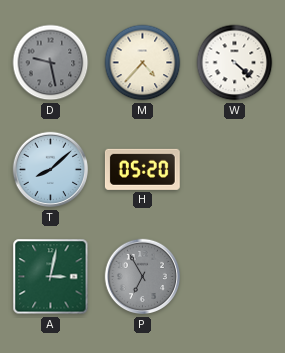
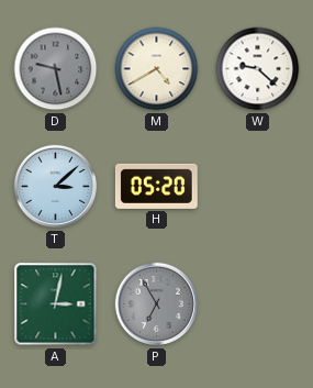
M: 4:37 -> 4:40 (157, 69)
W: 4:22 -> 9:22 (258, 69)
T: 8:08 -> 3:08 (56, 187)
